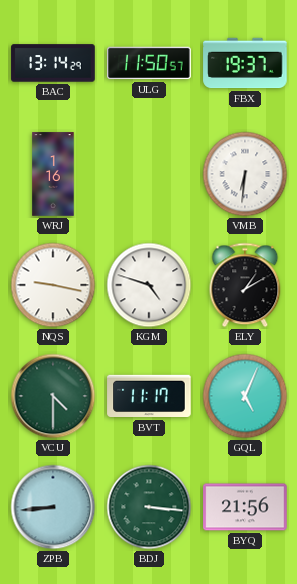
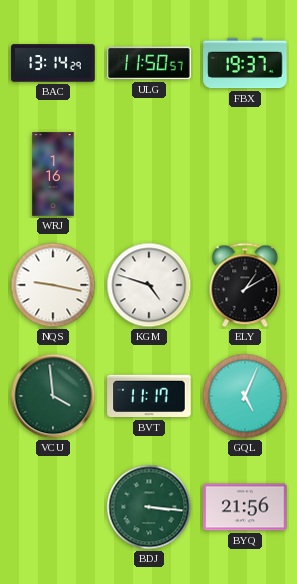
VMB: 6:31 -> none (245, 174)
VCU: 4:30 -> 3:59 (53, 396)
ZPB: 8:44 -> none (53, 507)
